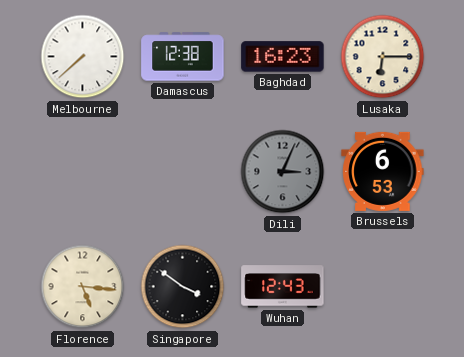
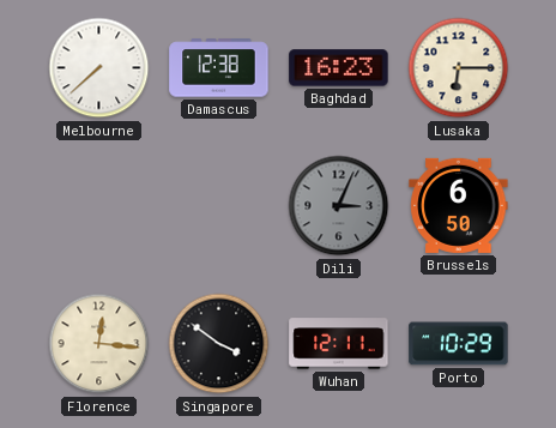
Brussels: 6:53 -> 6:50 (459, 205)
Florence: 5:16 -> 12:16 (99, 344)
Wuhan: 12:43 -> 12:11 (339, 344)
Porto: none -> 10:29 (459, 344)
